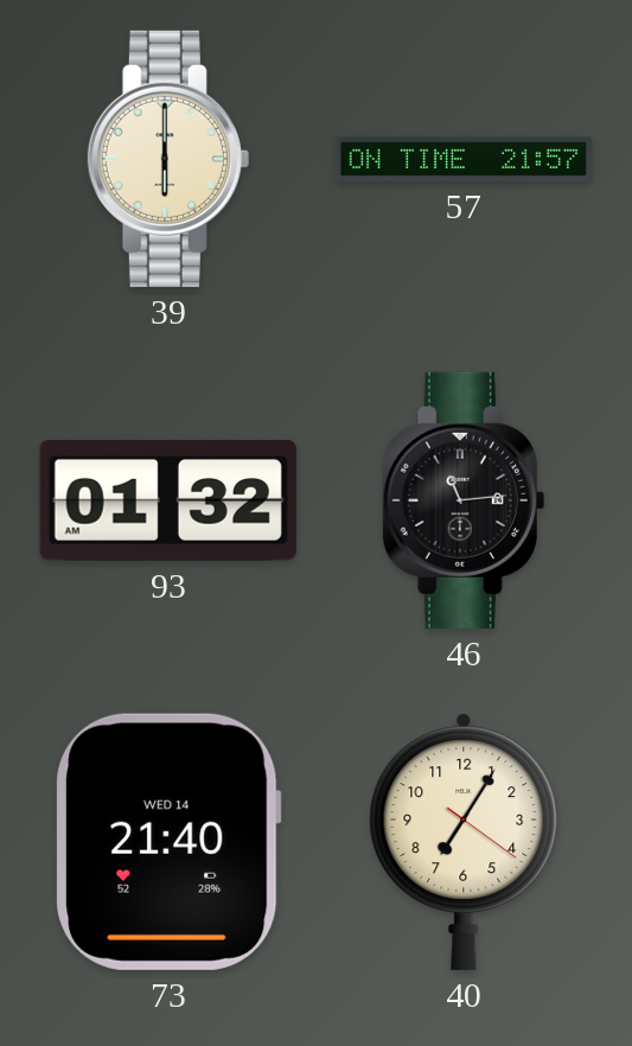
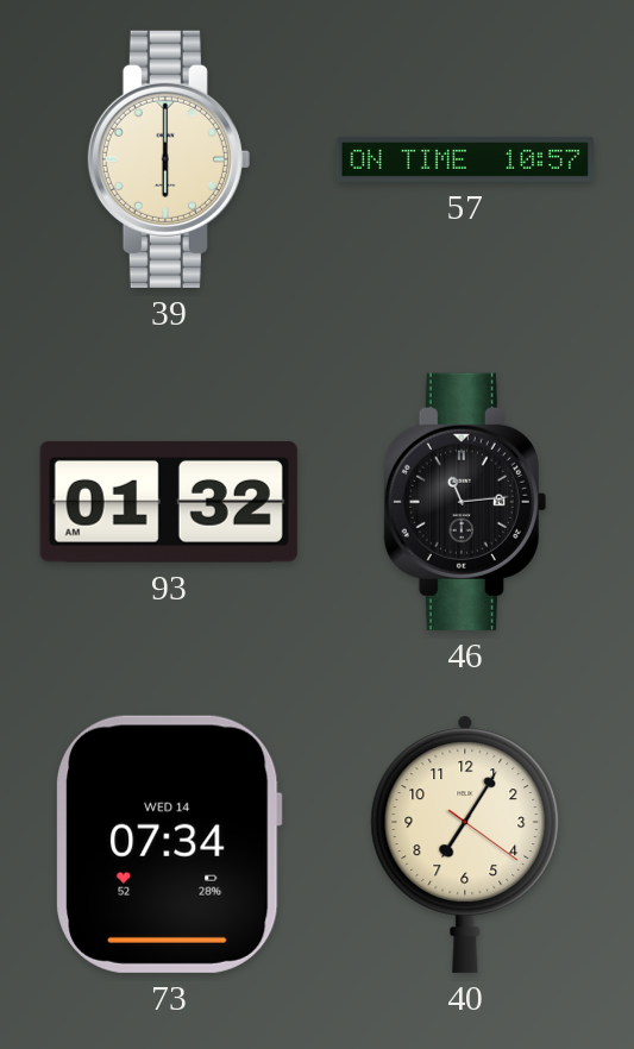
57: 21:57 -> 10:57 (465, 159)
73: 21:40 -> 07:34 (169, 844)
